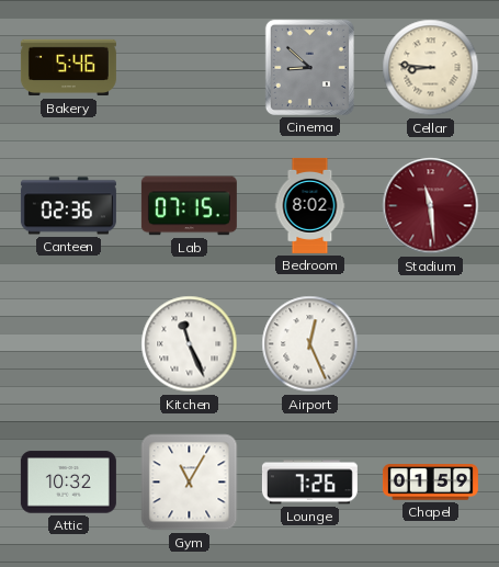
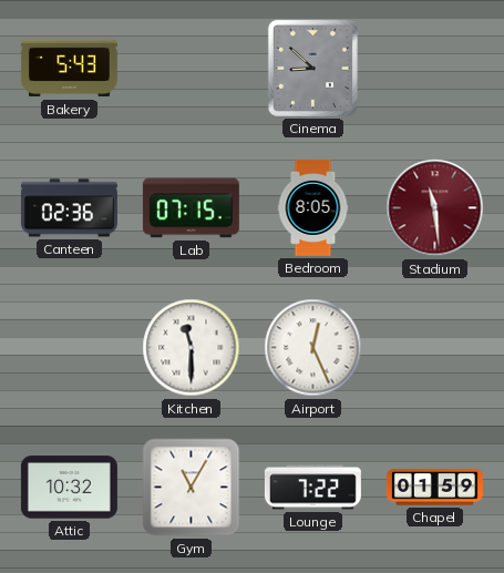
Bakery: 5:46 -> 5:43 (69, 69)
Cellar: 8:46 -> none (431, 68)
Bedroom: 8:02 -> 8:05 (313, 207)
Kitchen: 11:26 -> 11:30 (192, 348)
Lounge: 7:26 -> 7:22 (312, 488)
